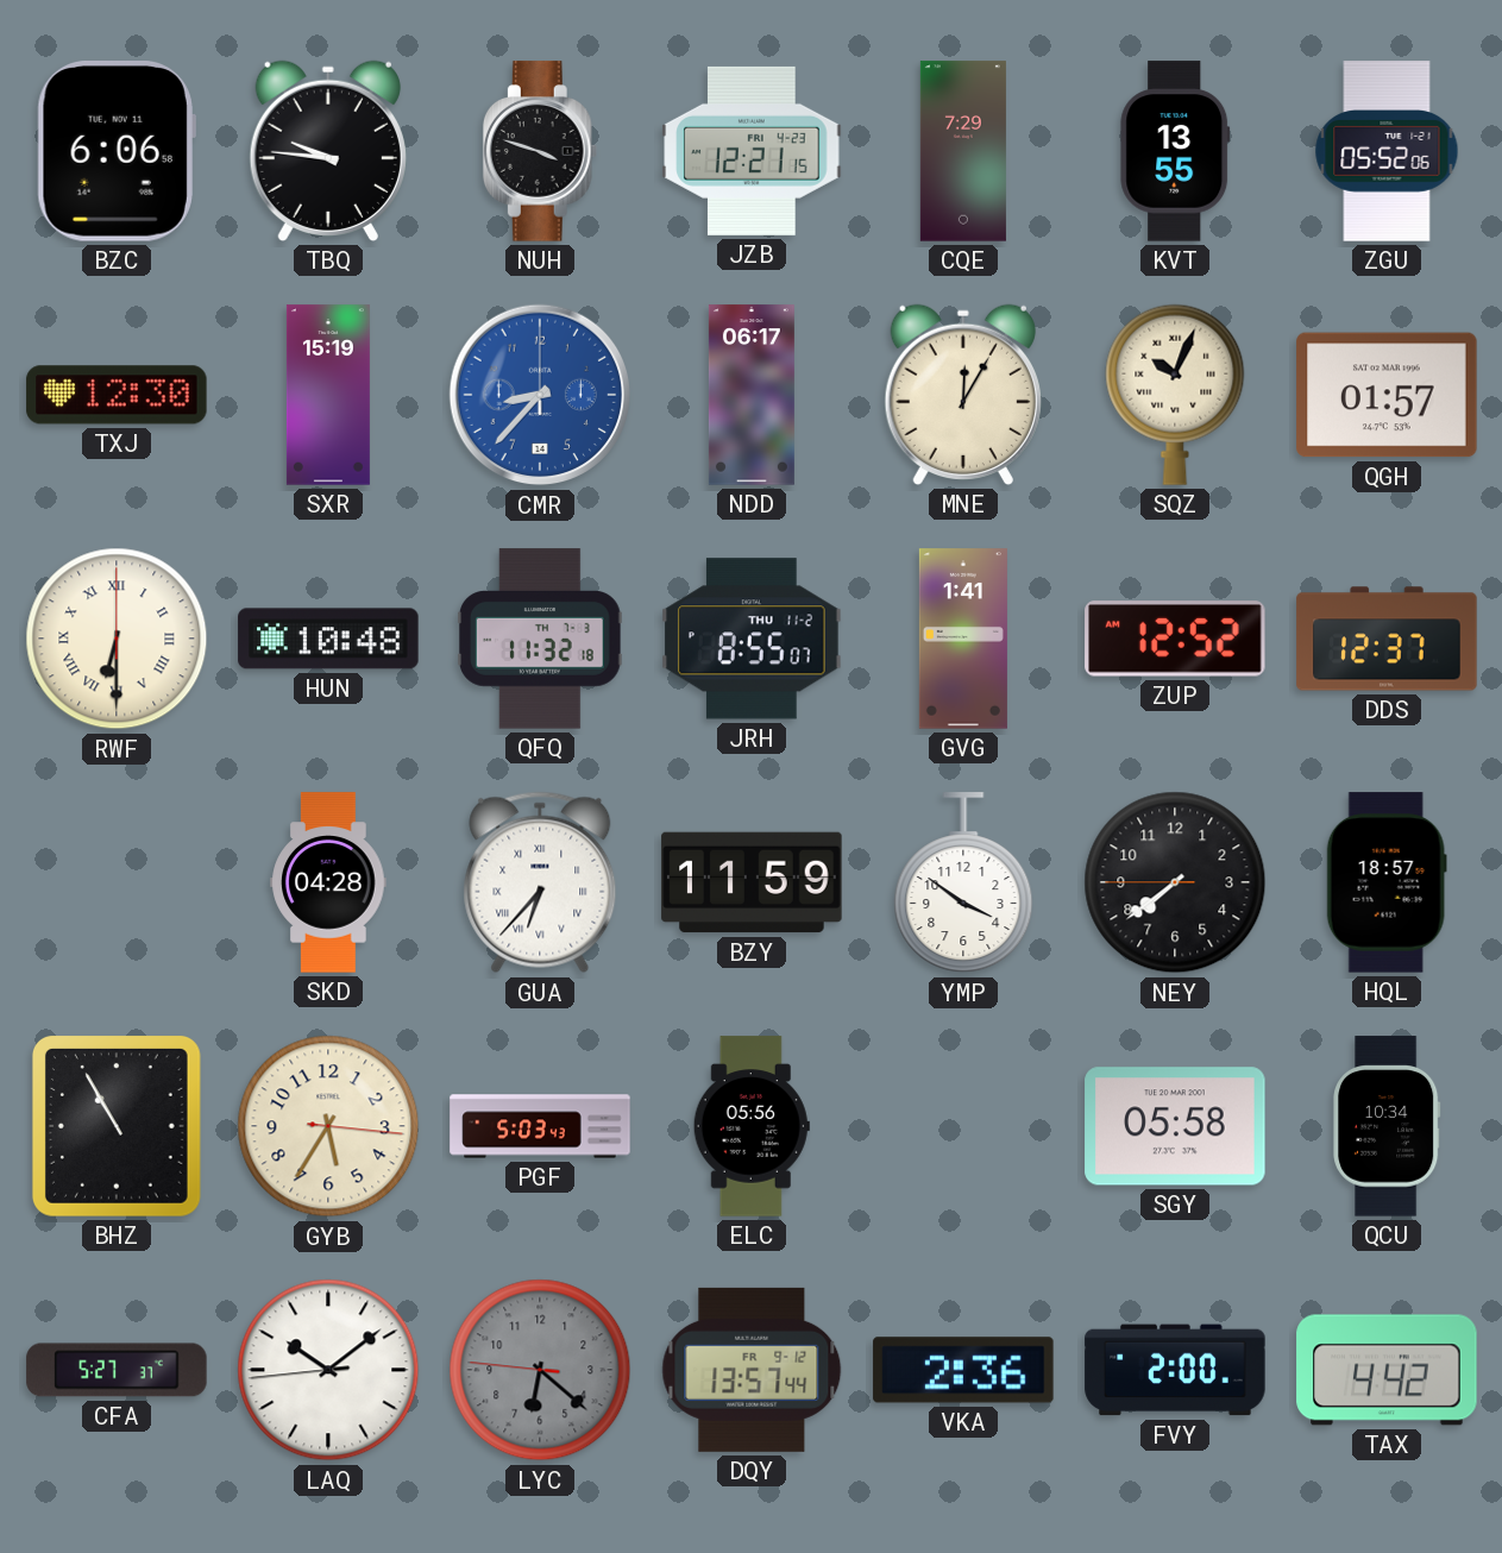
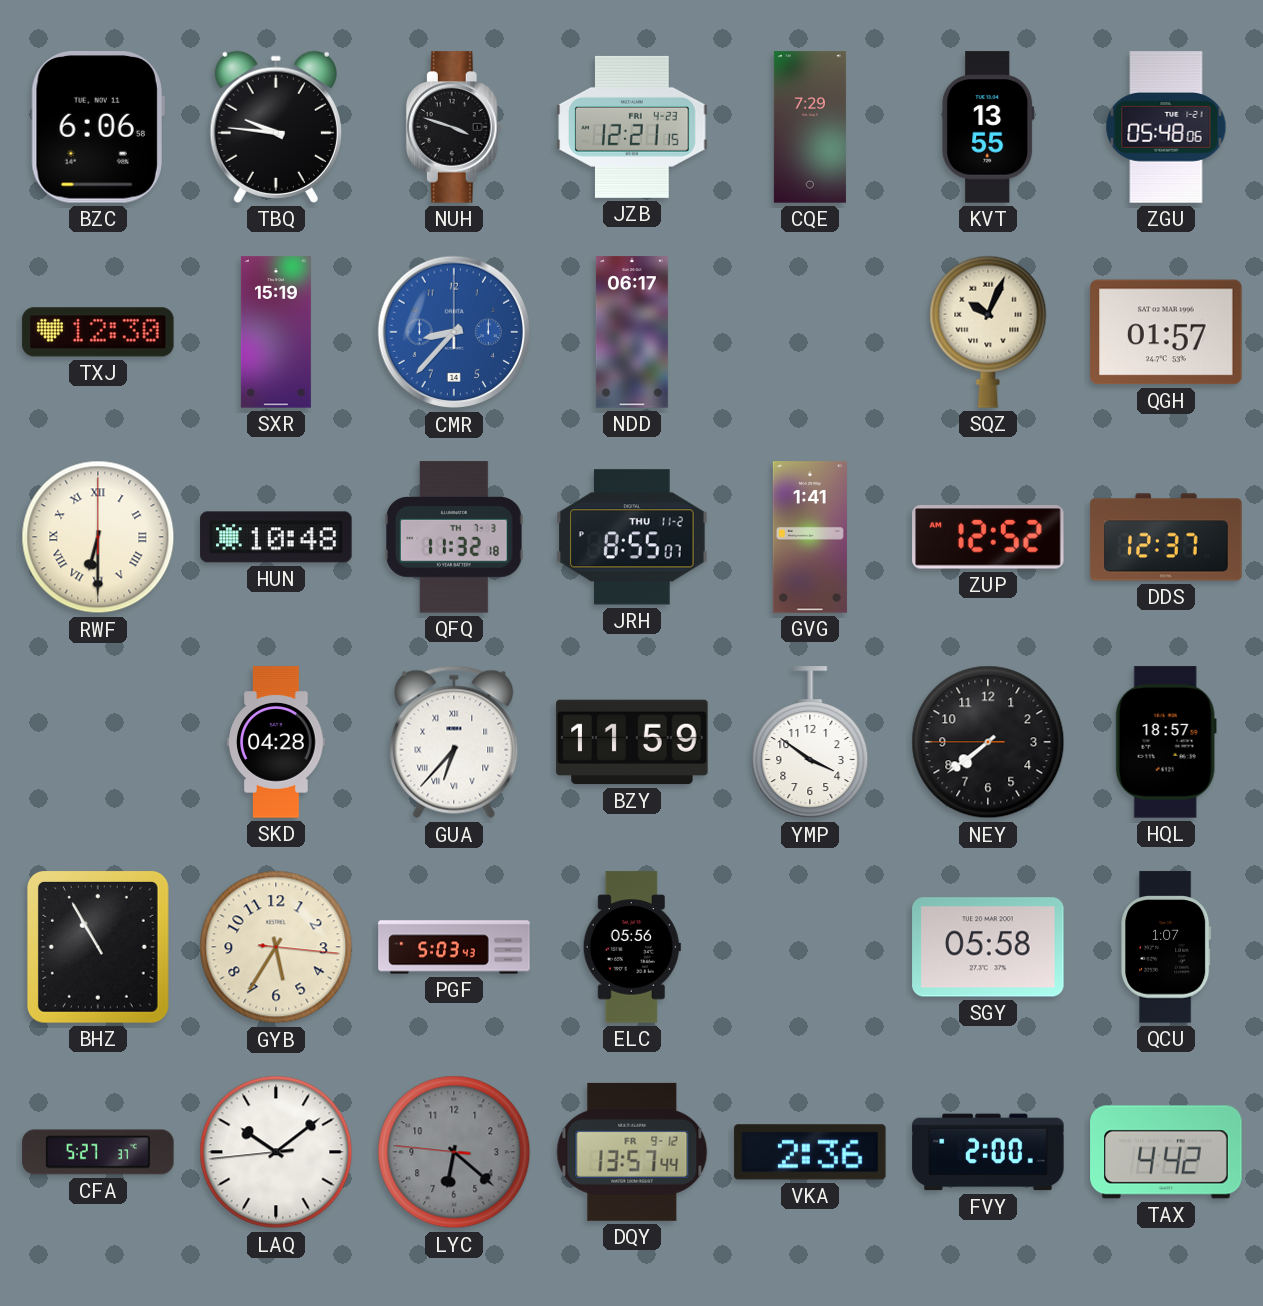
ZGU: 05:52 -> 05:48 (1166, 127)
MNE: 12:05 -> none (963, 395)
QCU: 10:34 -> 1:07 (1167, 947)
